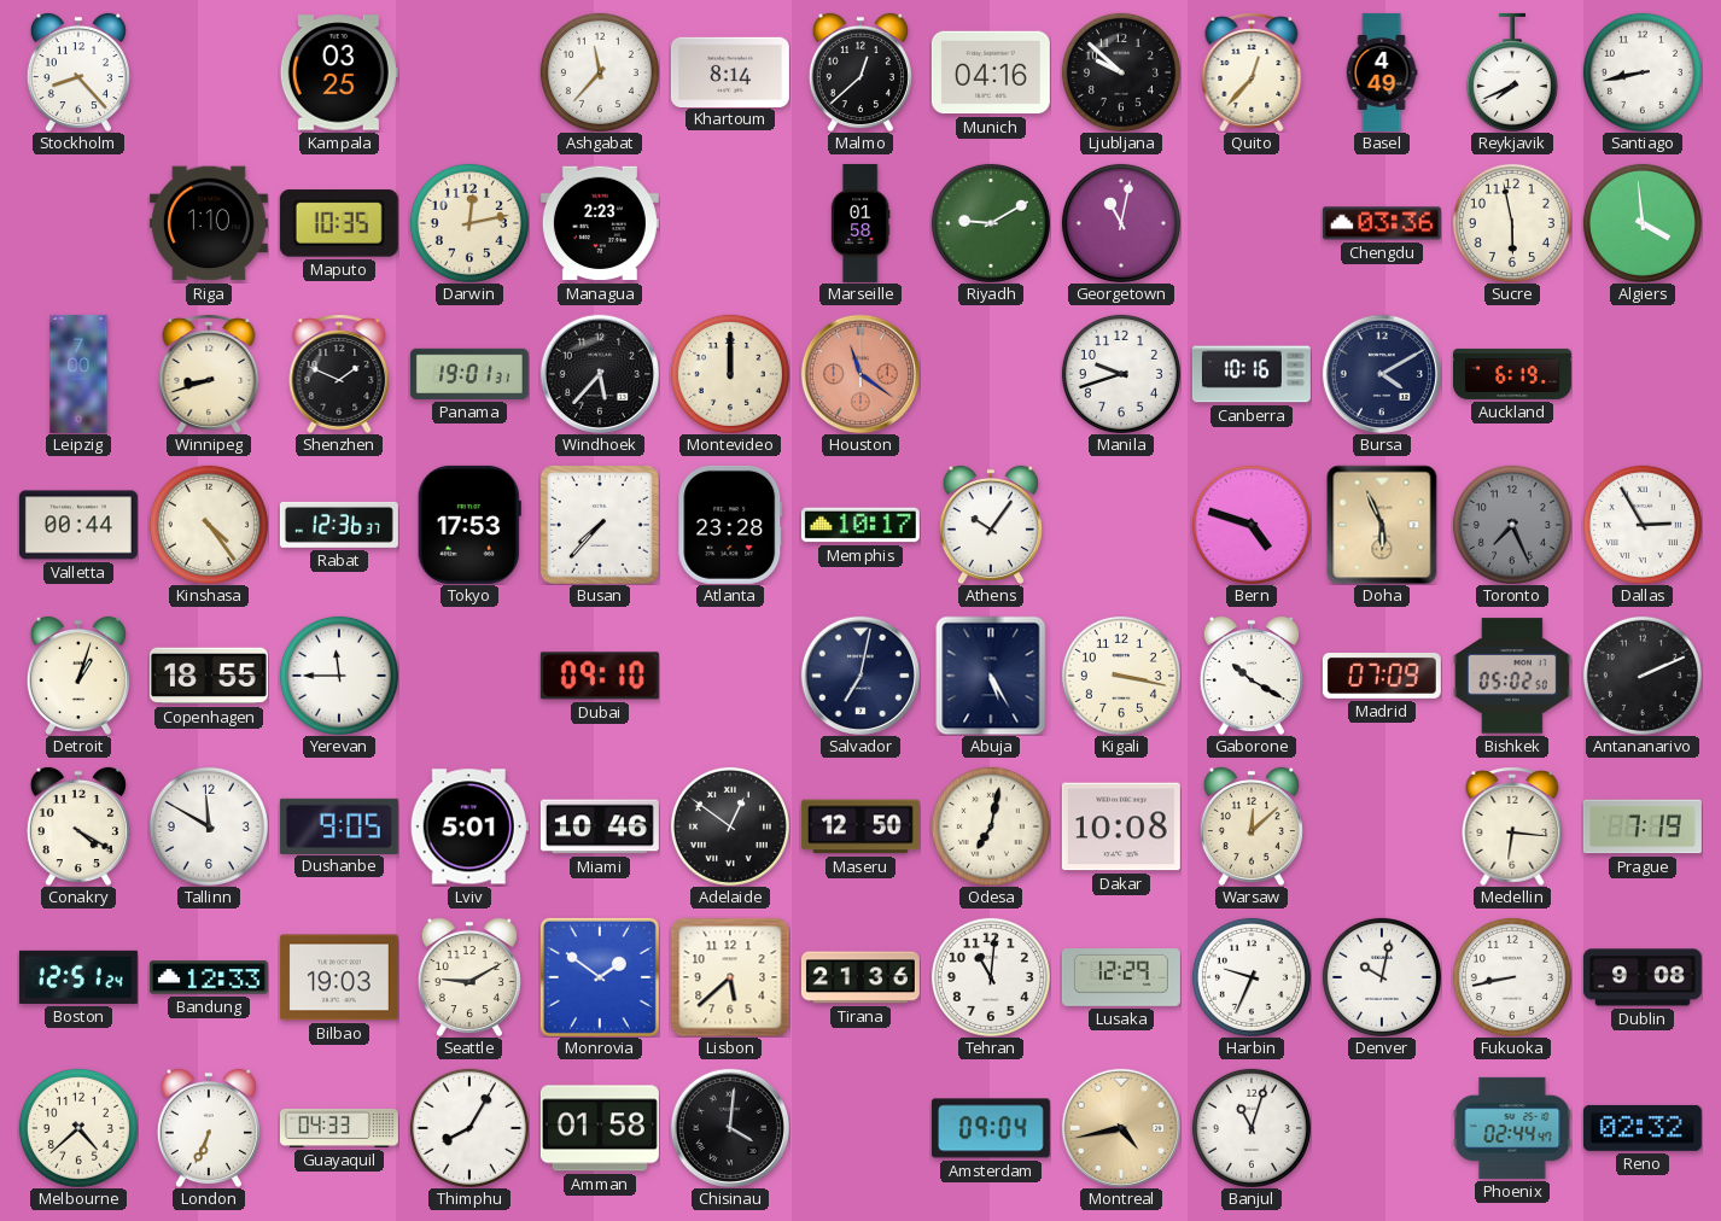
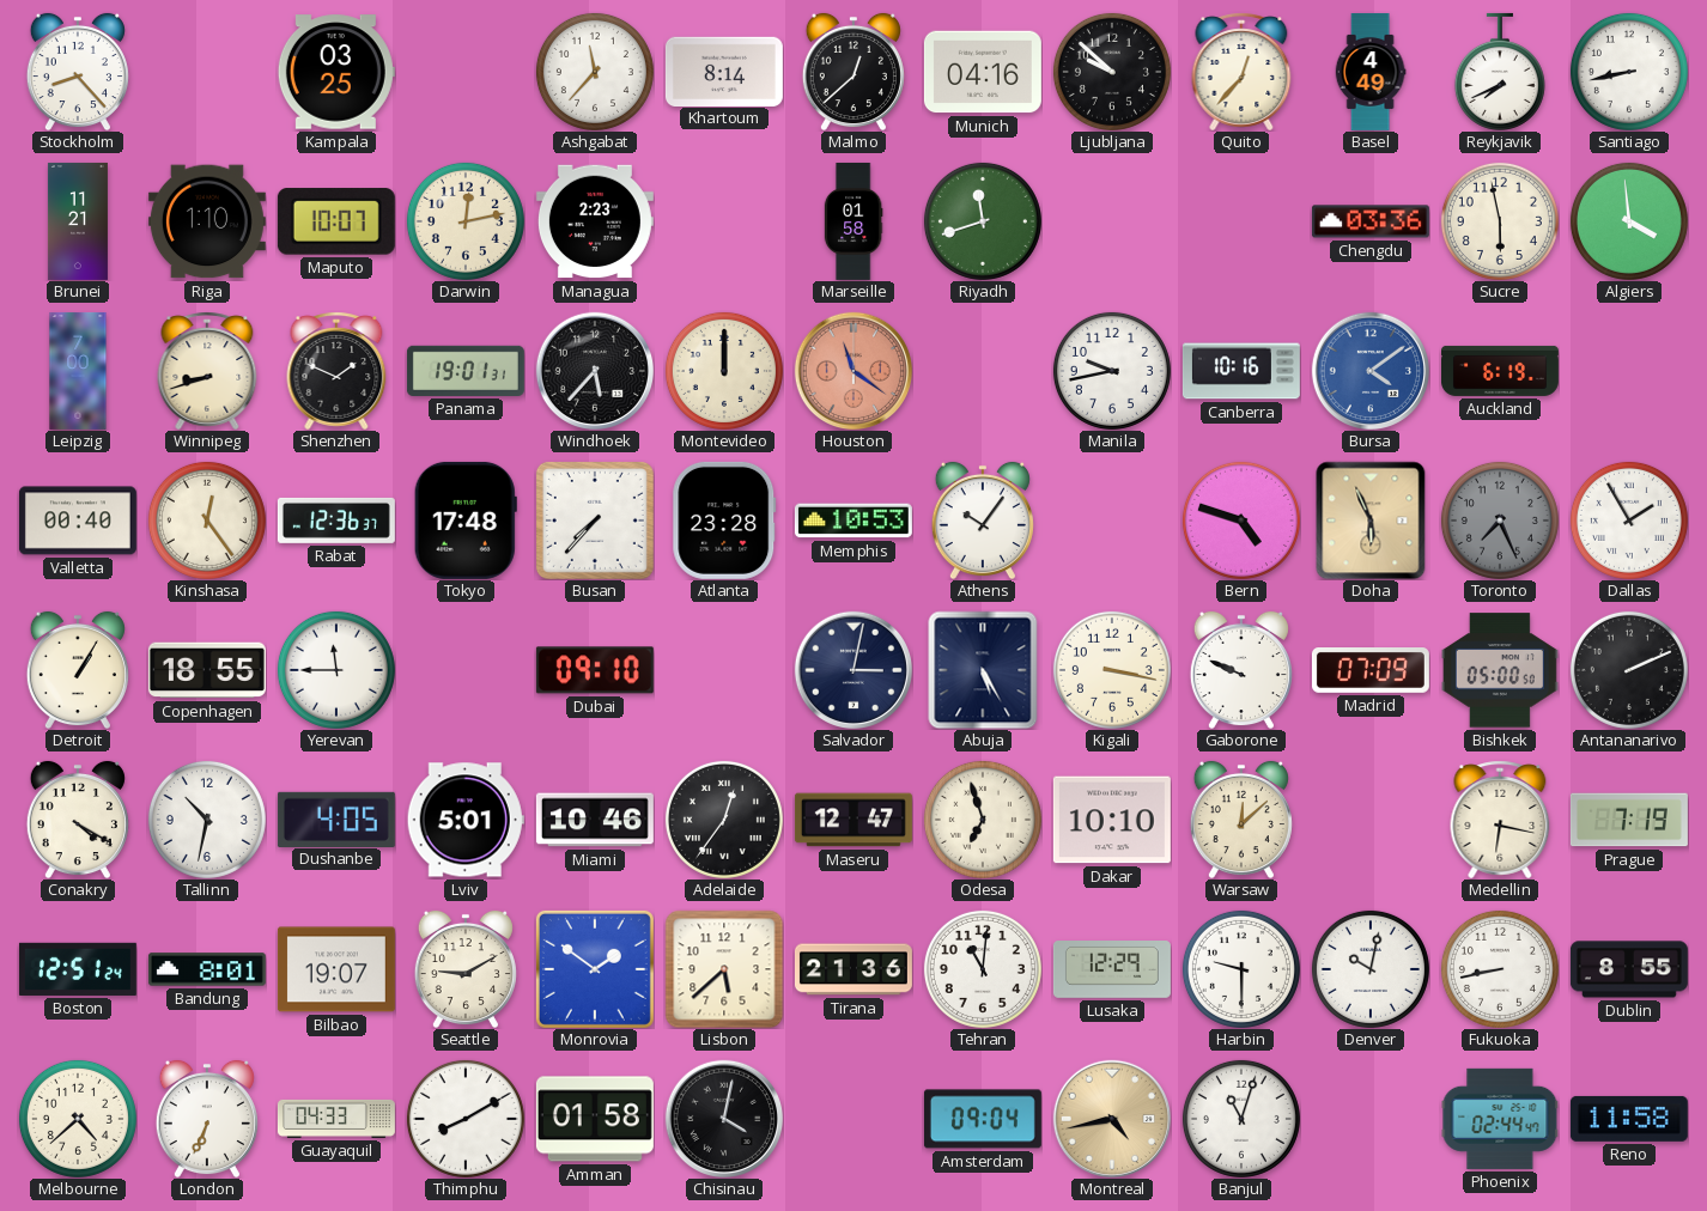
Brunei: none -> 11:21 (78, 221)
Maputo: 10:35 -> 10:07 (336, 221)
Riyadh: 9:10 -> 11:42 (983, 221)
Georgetown: 11:02 -> none (1121, 223)
Manila: 9:42 -> 9:43 (1112, 371)
Bursa: 4:10 -> 4:09 (1369, 370)
Bursa dial: navy -> blue (1369, 370)
Valletta: 00:44 -> 00:40 (78, 521)
Kinshasa: 4:24 -> 12:24 (207, 521)
Tokyo: 17:53 -> 17:48 (466, 521)
Memphis: 10:17 -> 10:53 (853, 521)
Dallas: 2:55 -> 1:55 (1629, 521)
Detroit: 1:03 -> 1:05 (78, 670)
Salvador: 7:02 -> 3:02 (852, 669)
Gaborone: 10:20 -> 9:49 (1241, 670)
Bishkek: 05:02 -> 05:00 (1500, 670)
Tallinn: 11:50 -> 10:32 (207, 820)
Dushanbe: 9:05 -> 4:05 (336, 819)
Adelaide: 12:51 -> 12:36 (724, 820)
Maseru: 12:50 -> 12:47 (853, 820)
Odesa: 7:02 -> 6:57 (983, 820)
Dakar: 10:08 -> 10:10 (1112, 820)
Medellin: 6:16 -> 6:17 (1500, 820)
Bandung: 12:33 -> 8:01 (207, 969)
Bilbao: 19:03 -> 19:07 (336, 969)
Harbin: 9:34 -> 9:30 (1241, 969)
Dublin: 9:08 -> 8:55 (1629, 969)
Thimphu: 8:05 -> 8:10 (466, 1119)
Chisinau: 4:01 -> 4:02 (723, 1118)
Reno: 02:32 -> 11:58 (1629, 1119)
